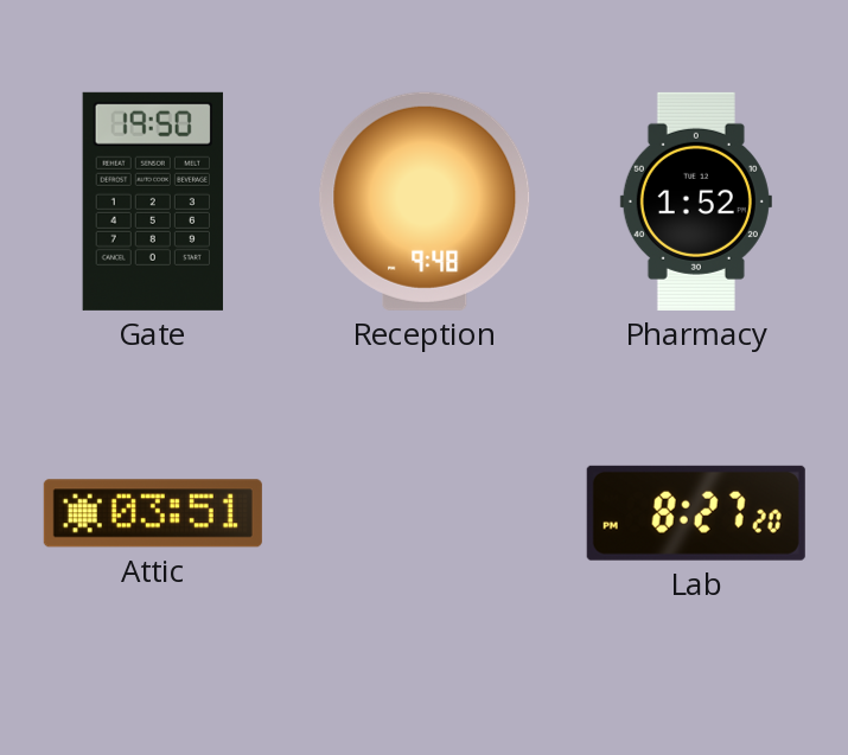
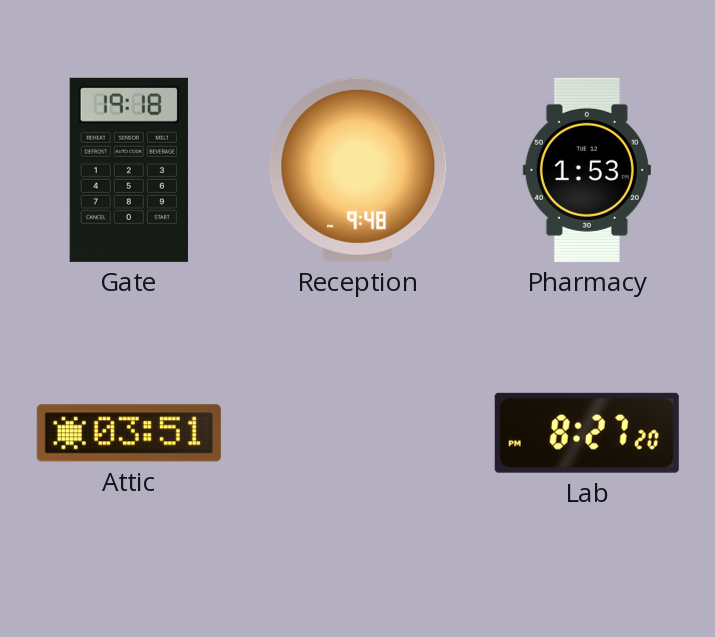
Gate: 19:50 -> 19:18 (129, 170)
Pharmacy: 1:52 -> 1:53 (587, 170)
